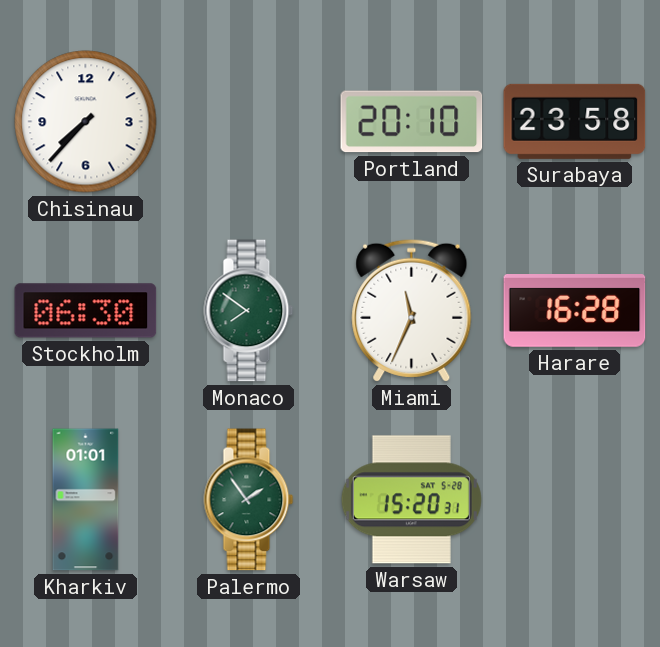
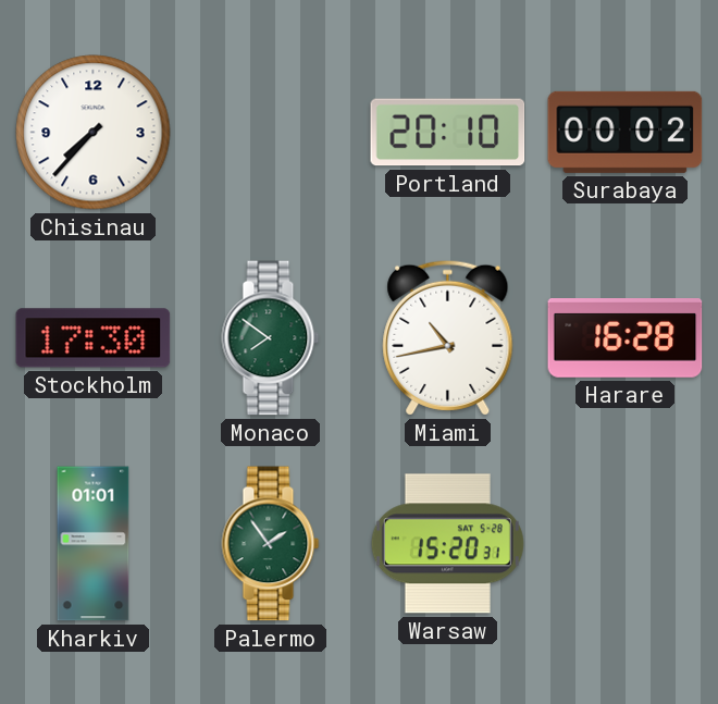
Surabaya: 23:58 -> 00:02 (626, 132)
Stockholm: 06:30 -> 17:30 (94, 338)
Miami: 11:34 -> 10:43 (448, 337)
